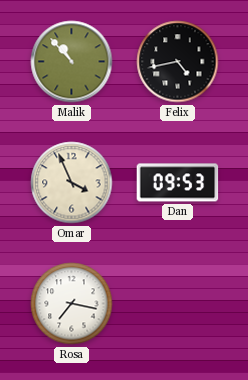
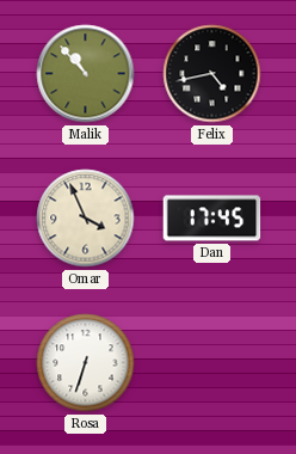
Dan: 09:53 -> 17:45 (212, 219)
Rosa: 7:17 -> 6:33 (86, 363)
